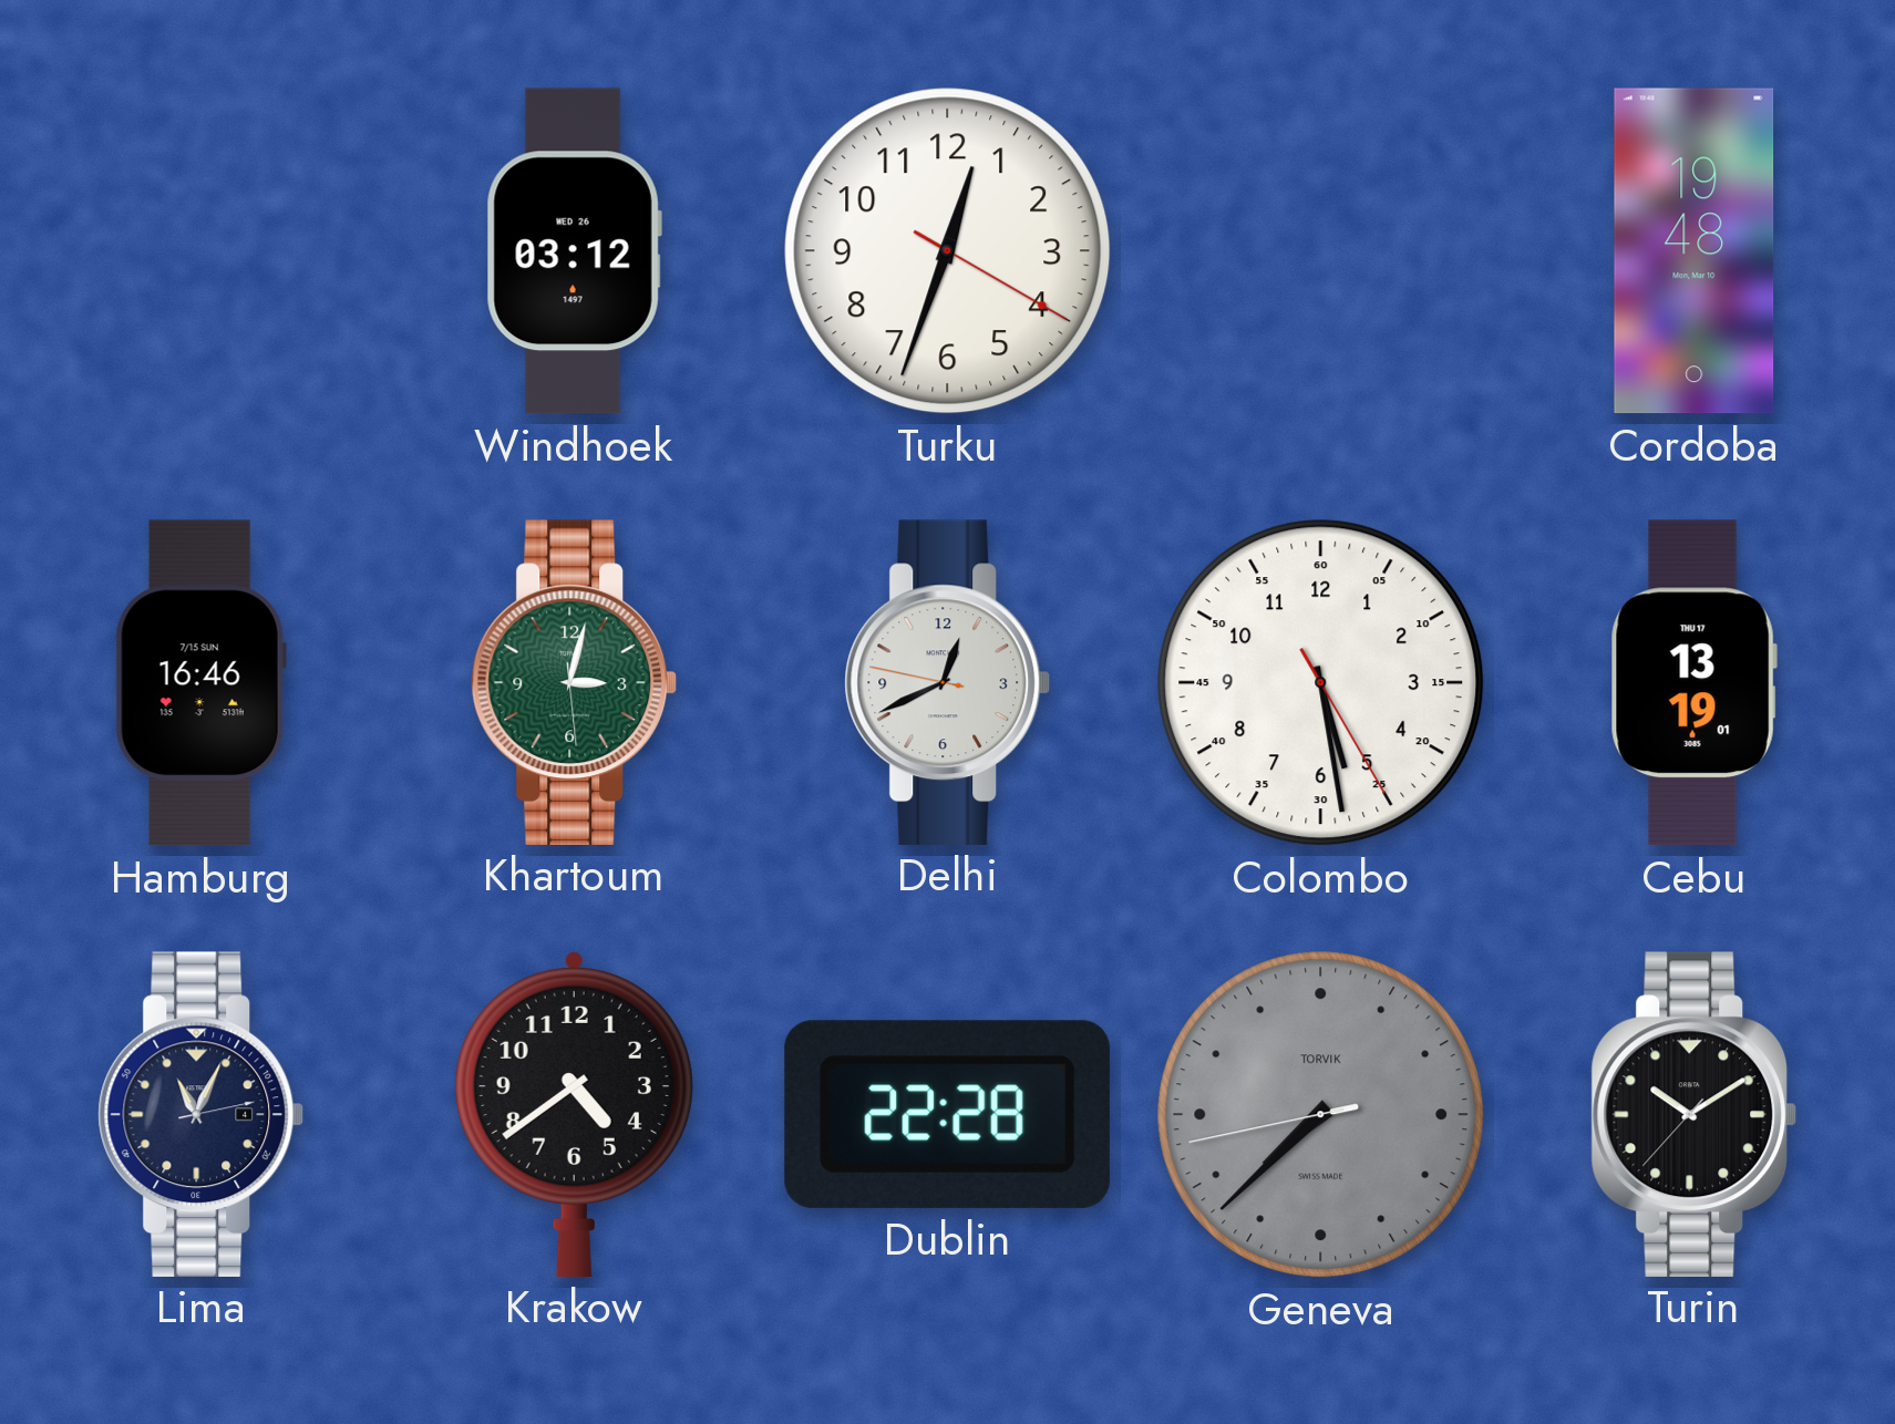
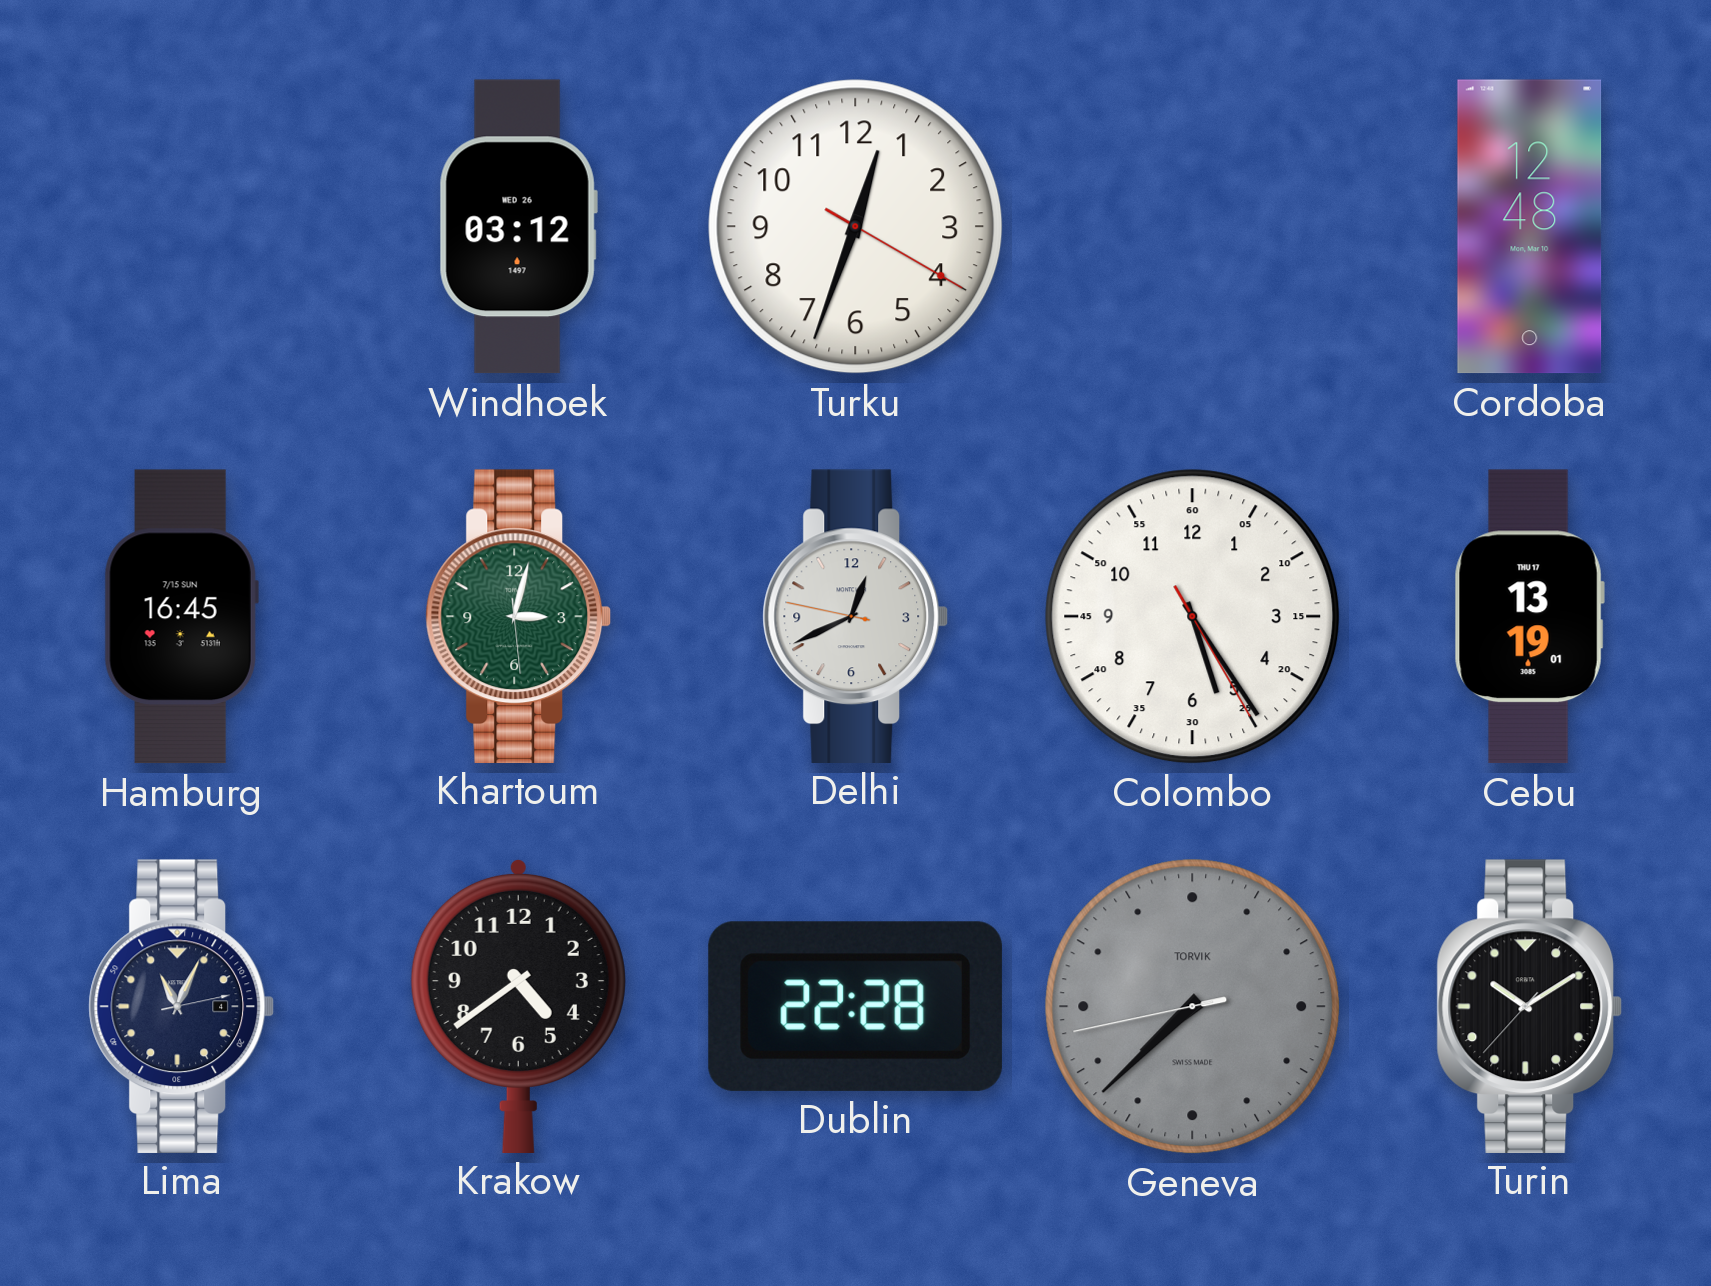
Cordoba: 19:48 -> 12:48 (1530, 227)
Hamburg: 16:46 -> 16:45 (181, 617)
Colombo: 5:28 -> 5:24 (1193, 617)
